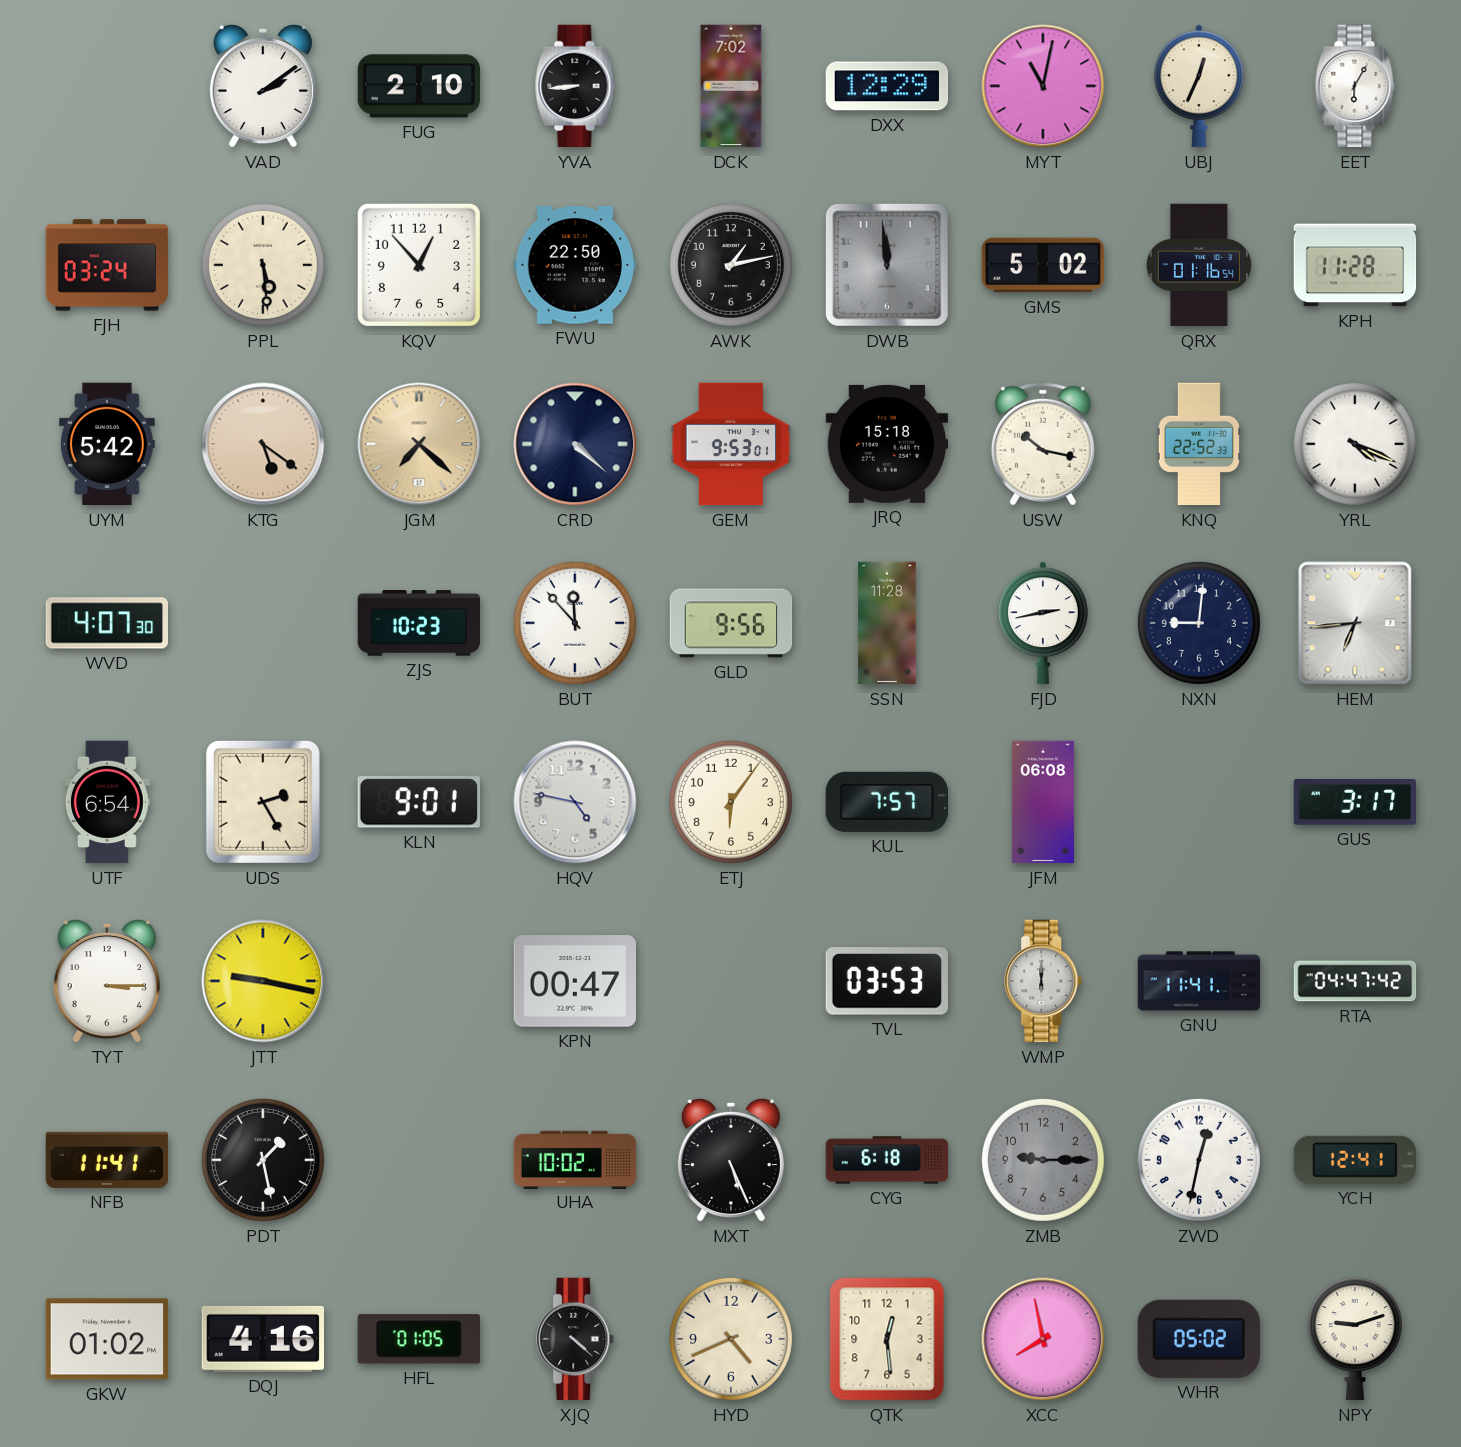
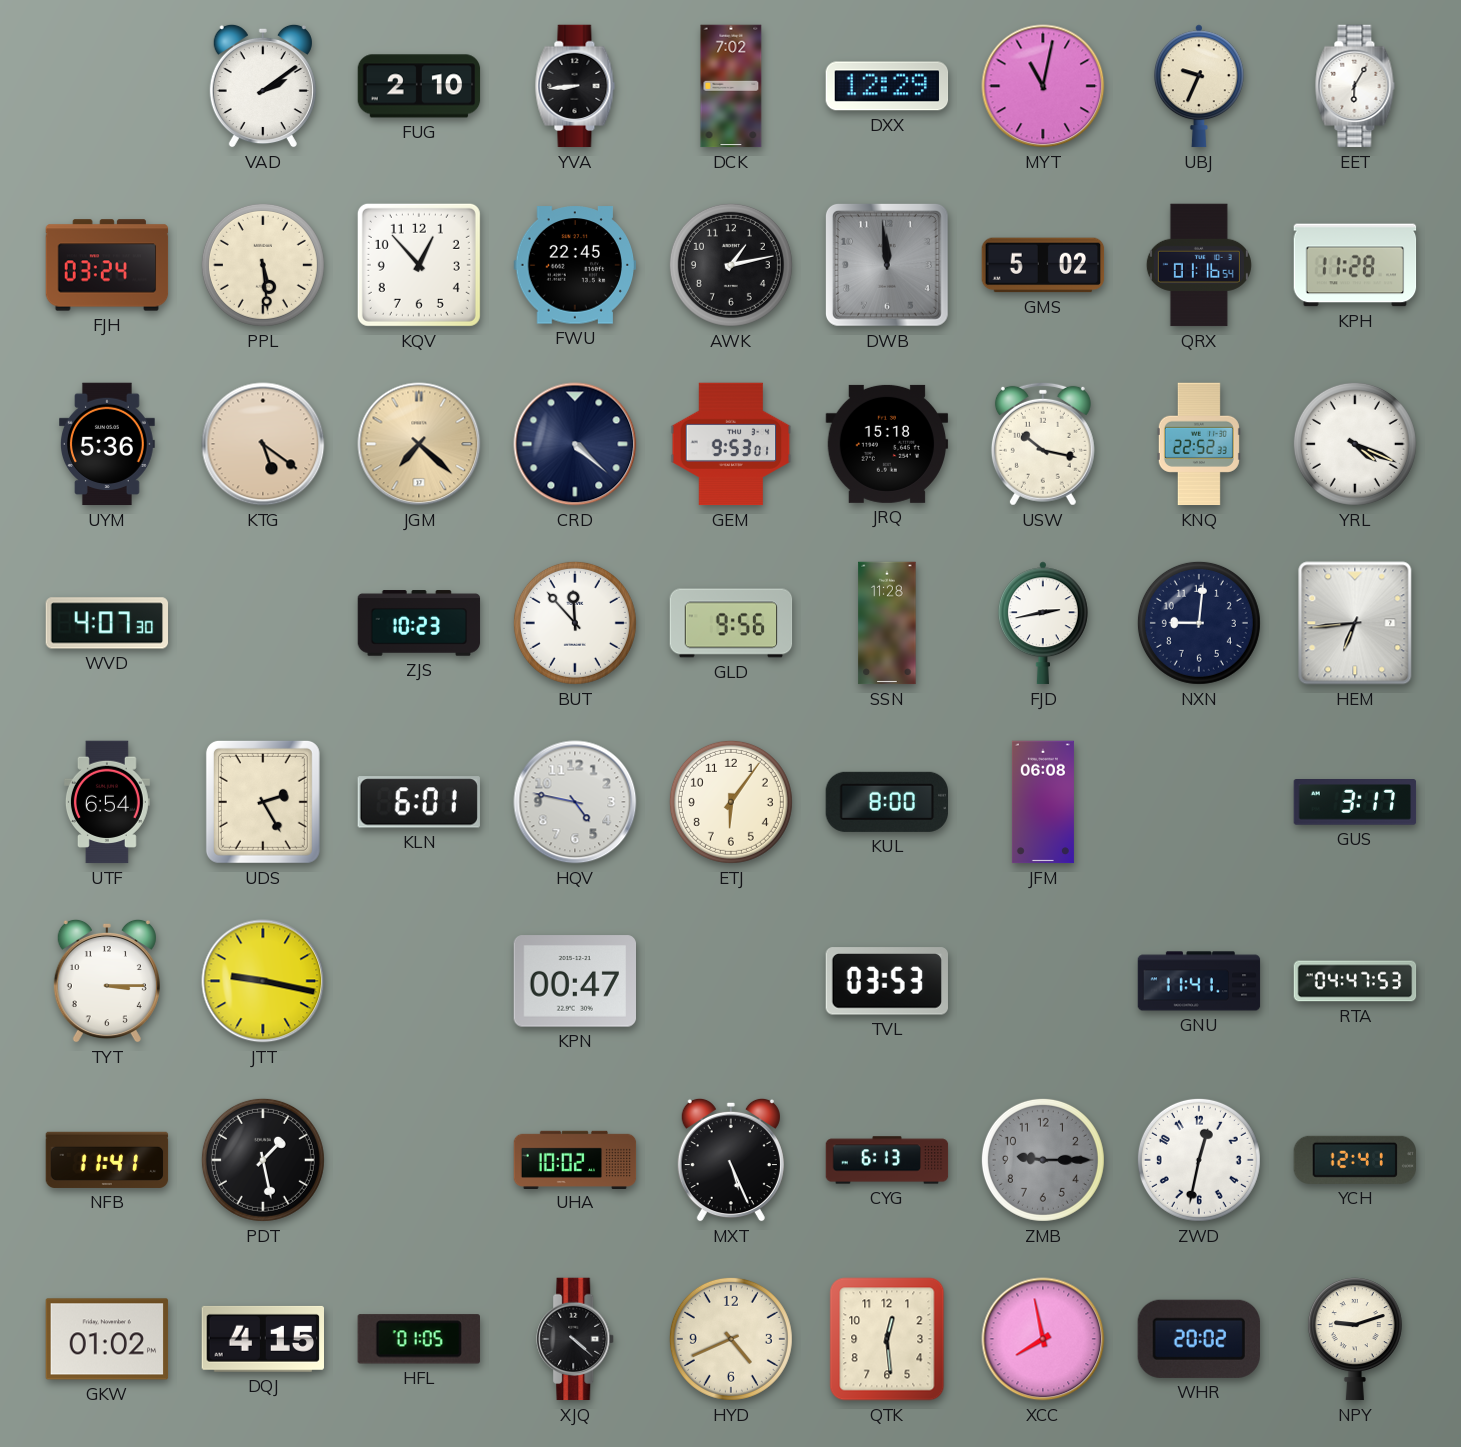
UBJ: 12:34 -> 9:34 (1199, 86)
FWU: 22:50 -> 22:45 (575, 265)
UYM: 5:42 -> 5:36 (108, 444)
KLN: 9:01 -> 6:01 (419, 802)
KUL: 7:57 -> 8:00 (886, 802)
WMP: 6:00 -> none (1044, 981)
RTA: 04:47:42 -> 04:47:53 (1355, 981)
CYG: 6:18 -> 6:13 (887, 1160)
DQJ: 4:16 -> 4:15 (262, 1339)
WHR: 05:02 -> 20:02 (1199, 1339)
